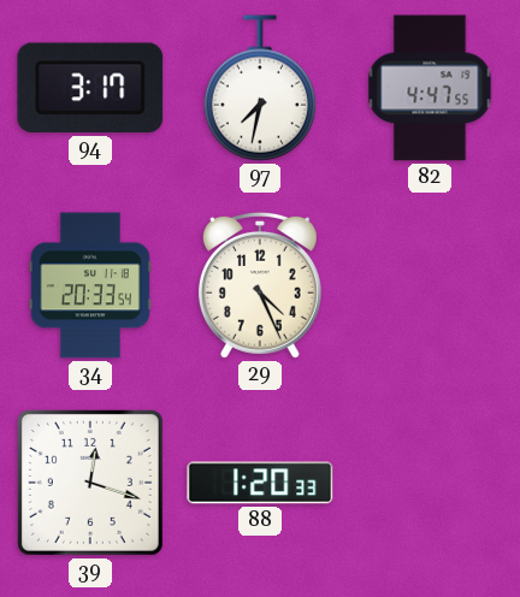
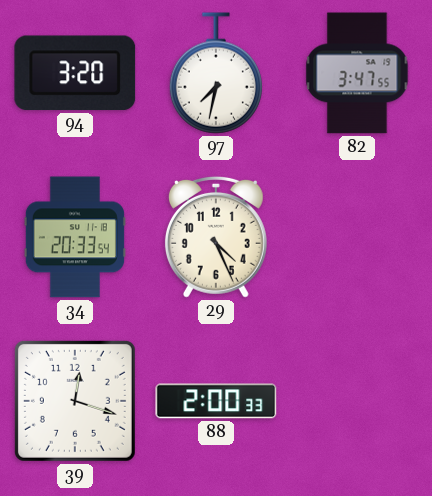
94: 3:17 -> 3:20 (75, 73)
82: 4:47 -> 3:47 (357, 73)
88: 1:20 -> 2:00 (216, 401)
